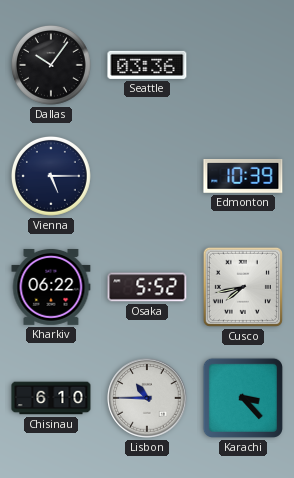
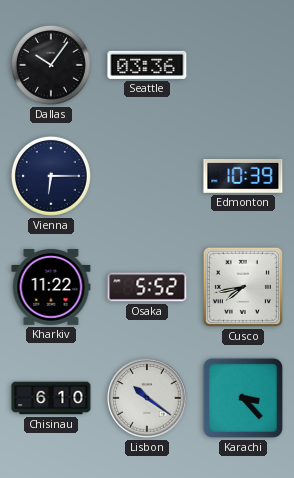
Vienna: 5:15 -> 6:15 (51, 176)
Kharkiv: 06:22 -> 11:22 (51, 287)
Lisbon: 10:45 -> 10:21 (147, 398)
